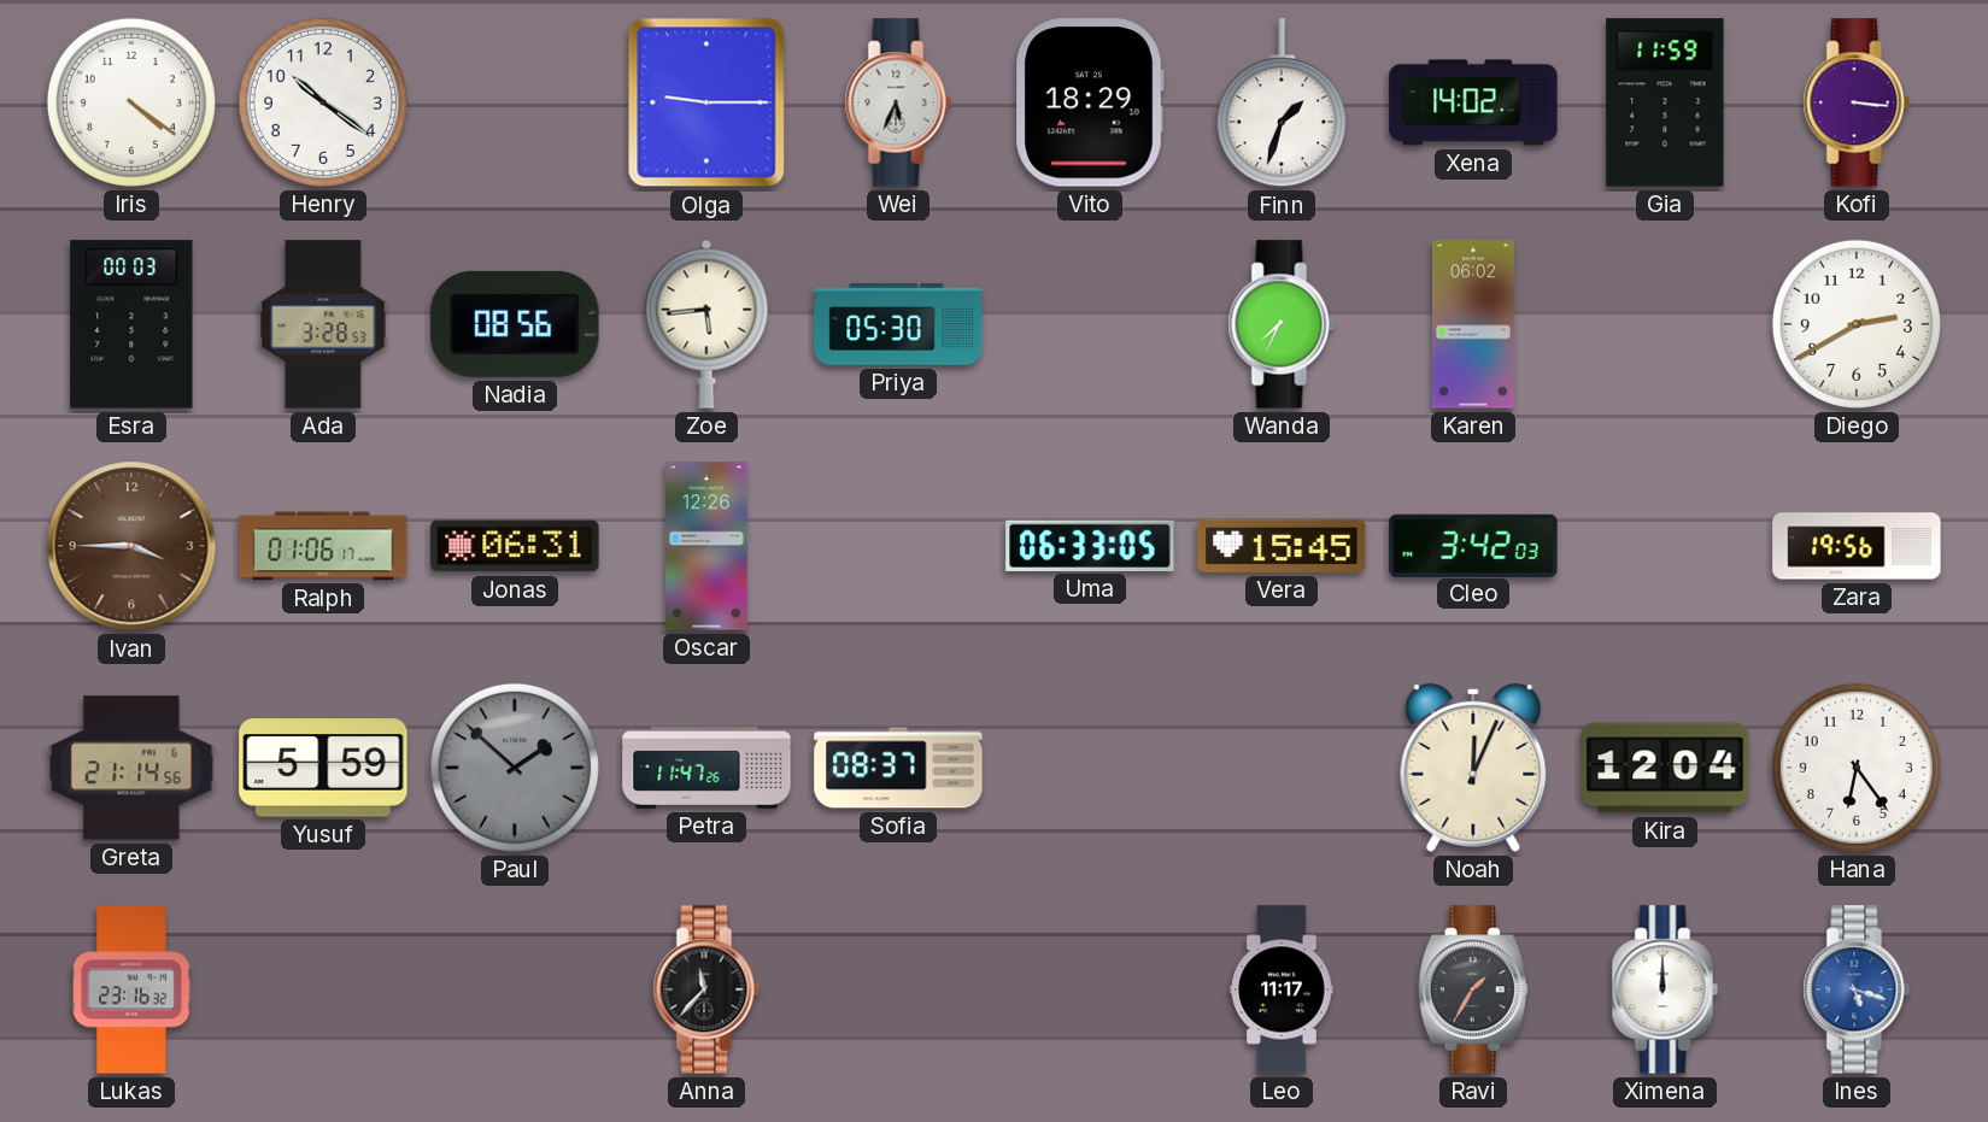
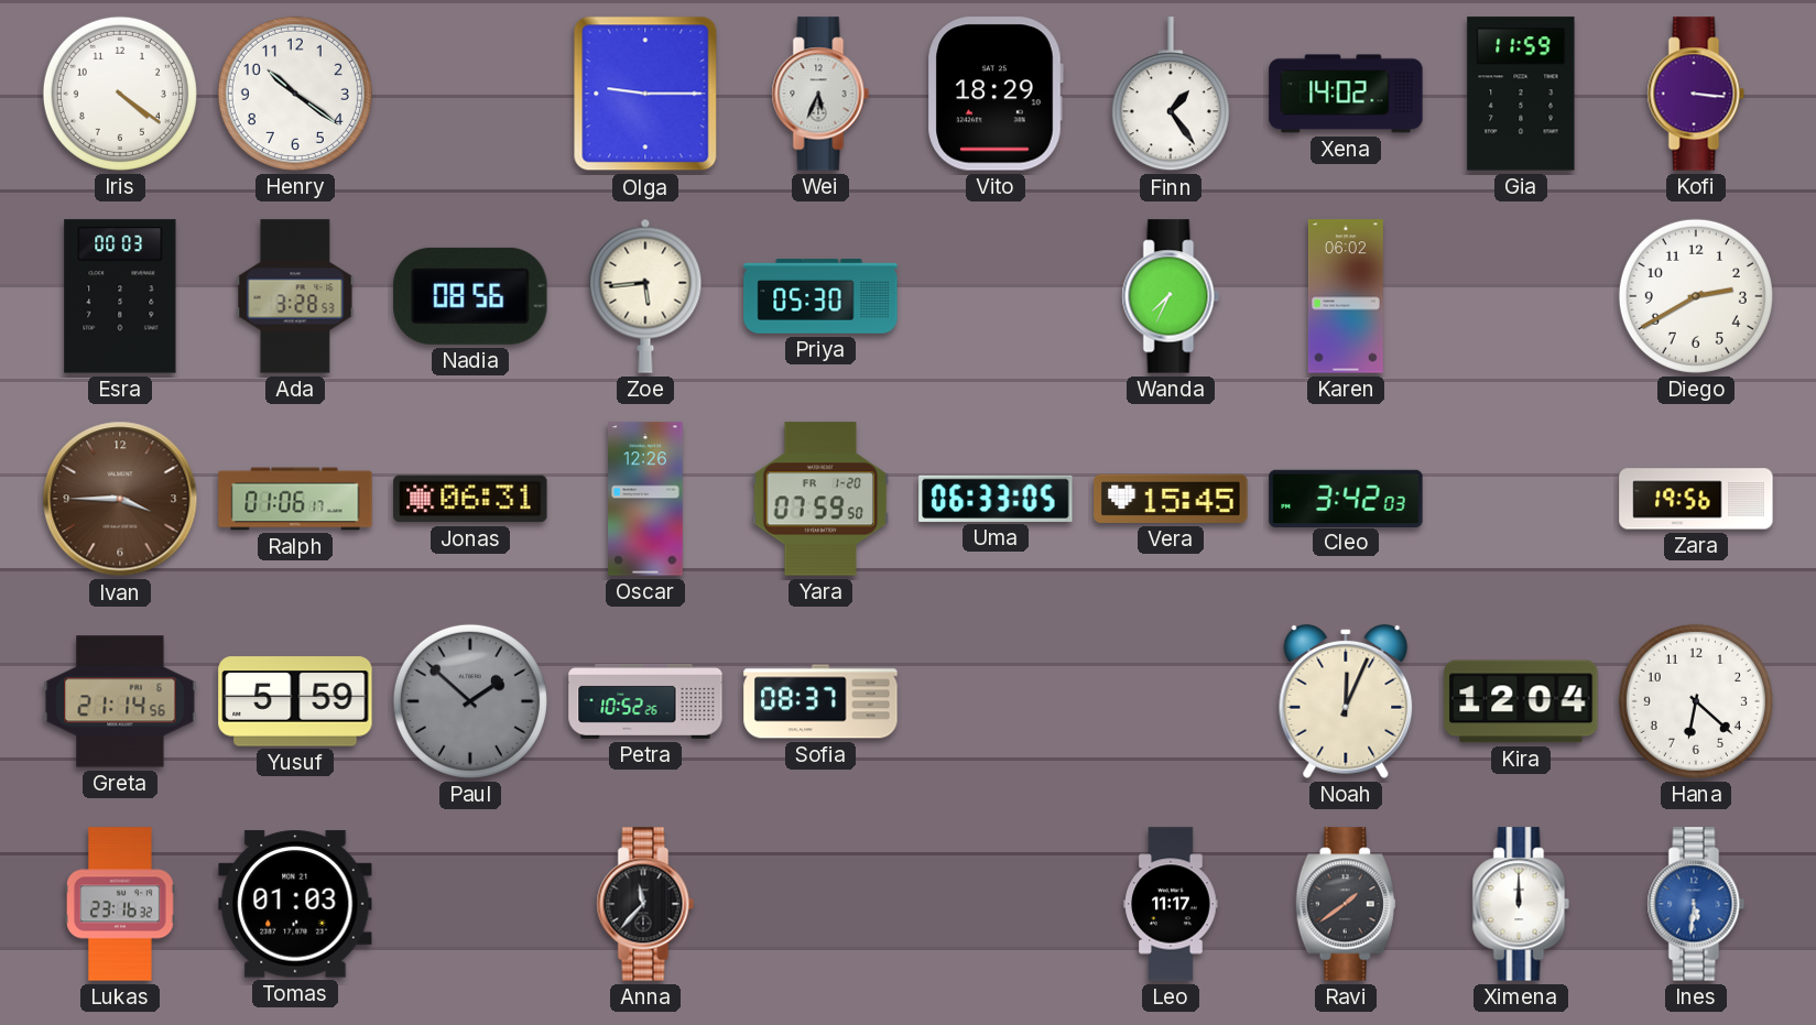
Finn: 1:33 -> 1:24 (1171, 95)
Yara: none -> 07:59 (820, 499)
Petra: 11:47 -> 10:52 (645, 701)
Hana: 6:24 -> 6:22 (1696, 701)
Tomas: none -> 01:03 (295, 904)
Ravi: 1:35 -> 1:39 (1346, 904)
Ines: 5:18 -> 5:31 (1696, 904)
